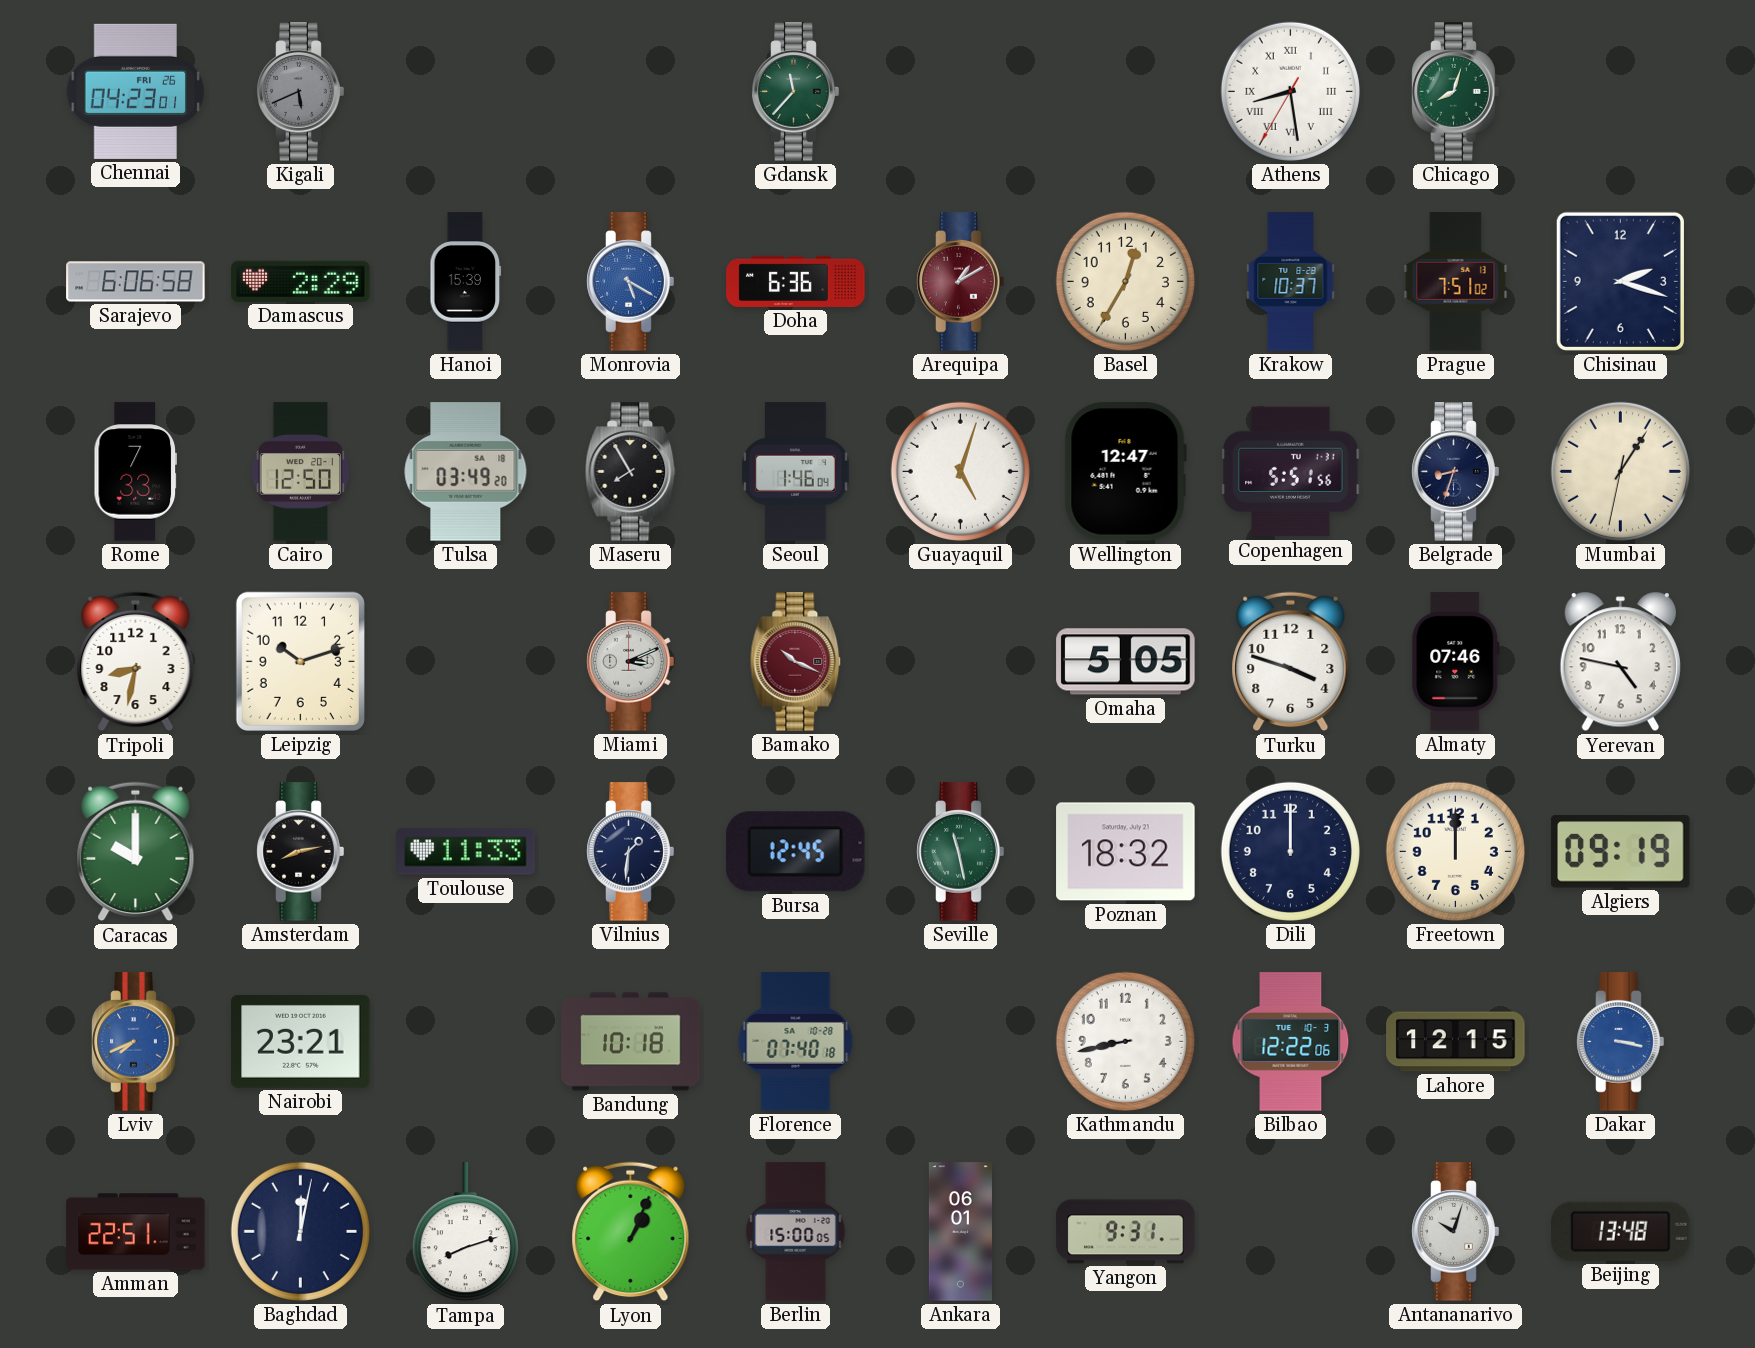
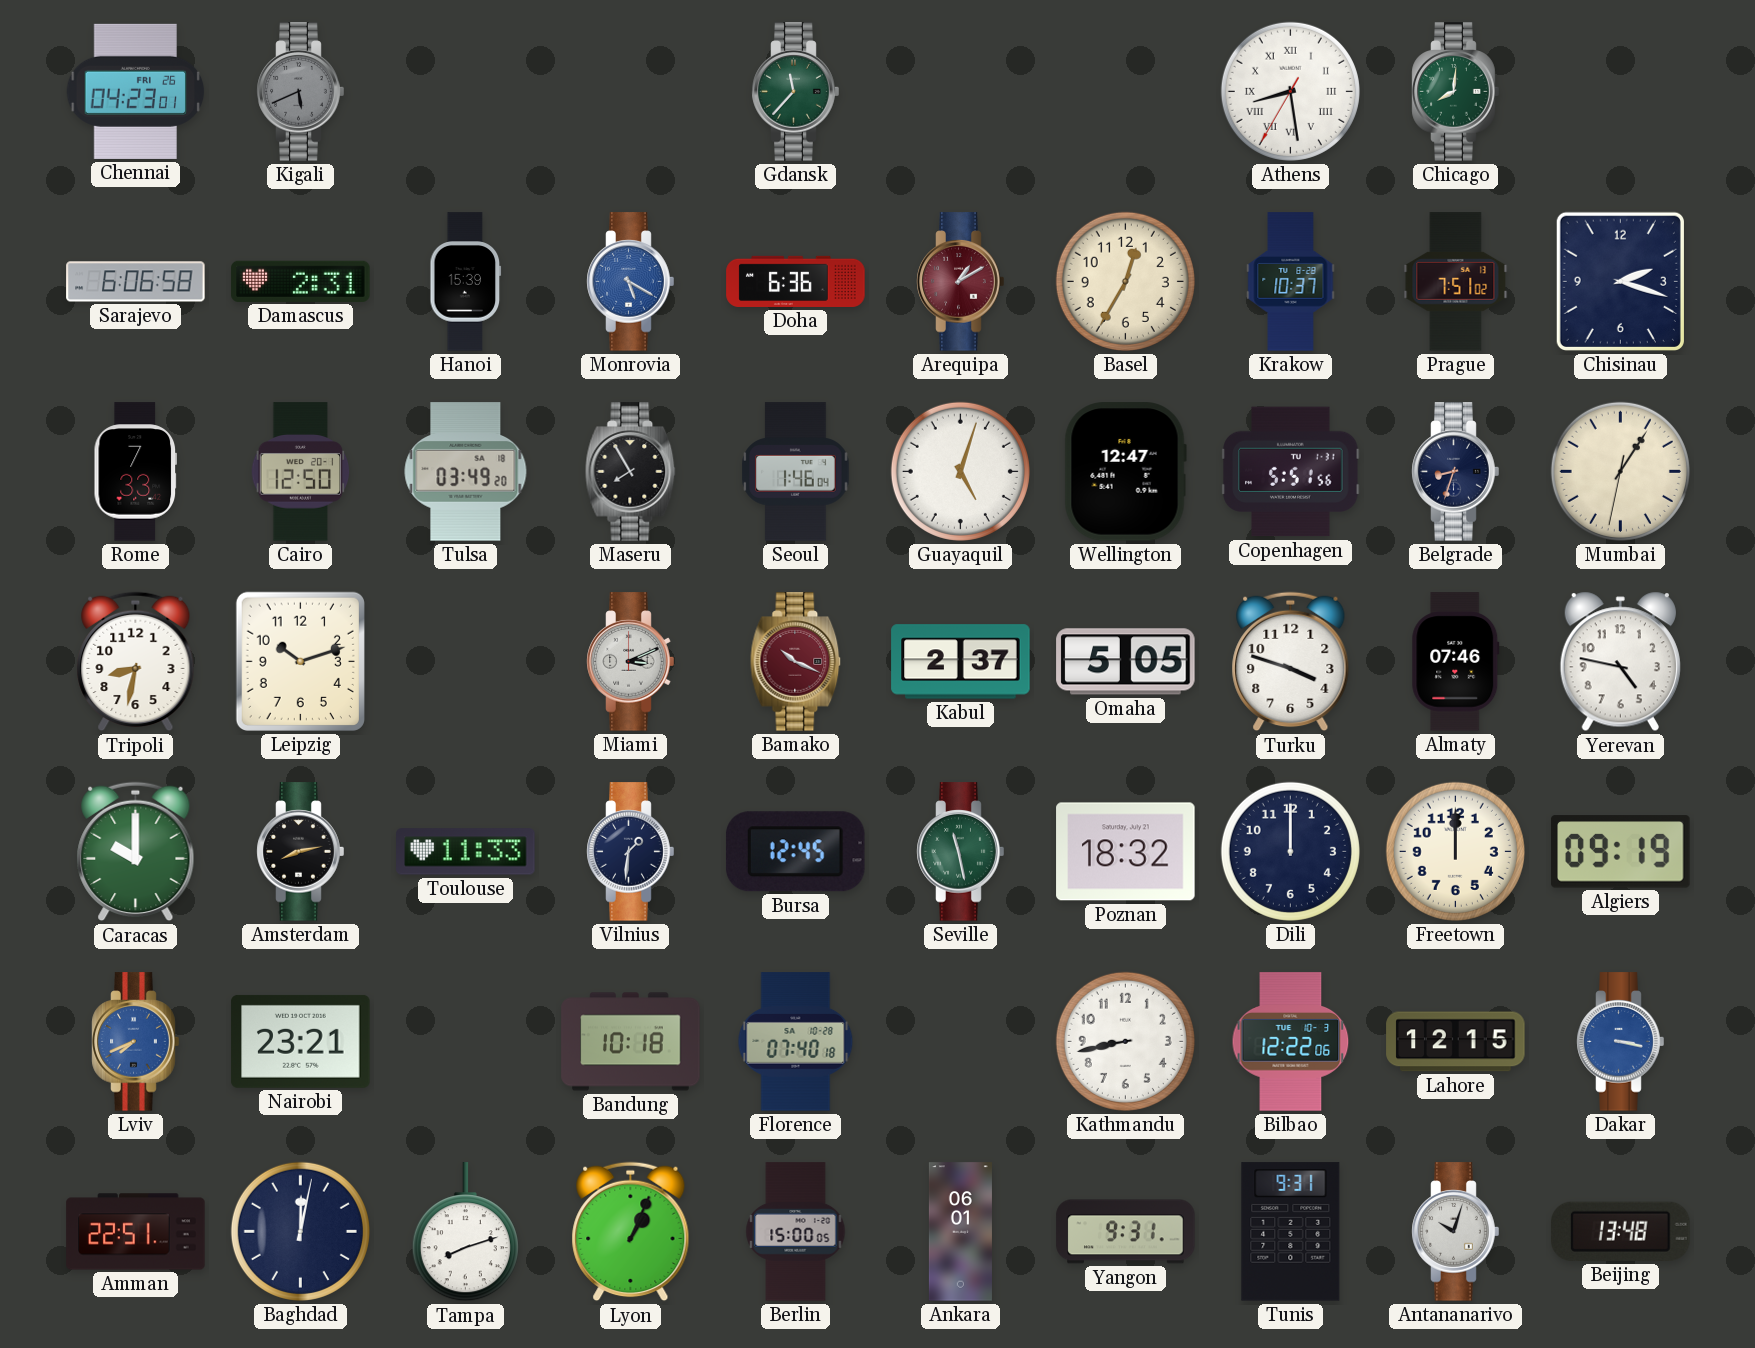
Chicago: 8:03 -> 8:01 (1456, 92)
Damascus: 2:29 -> 2:31 (301, 281)
Kabul: none -> 2:37 (961, 662)
Tunis: none -> 9:31 (1291, 1232)
